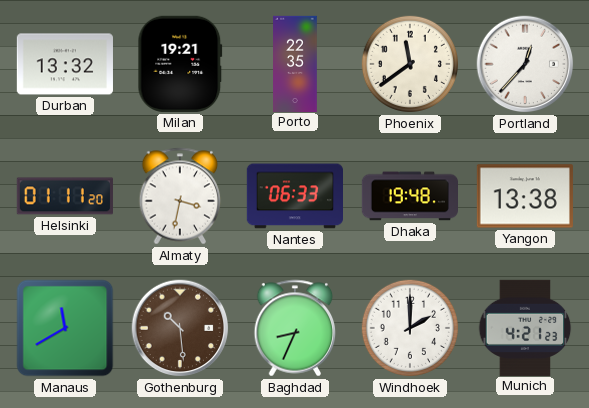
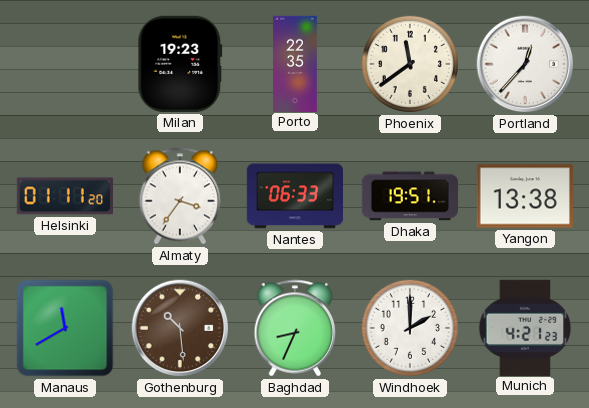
Durban: 13:32 -> none (65, 64)
Milan: 19:21 -> 19:23 (180, 64)
Almaty: 3:32 -> 3:36 (180, 196)
Dhaka: 19:48 -> 19:51 (409, 196)
